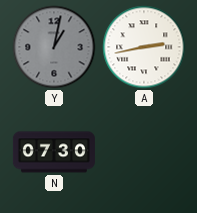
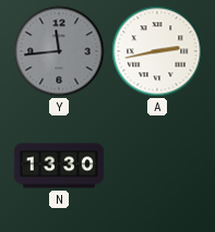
Y: 1:02 -> 11:44 (59, 51)
N: 07:30 -> 13:30 (59, 166)
